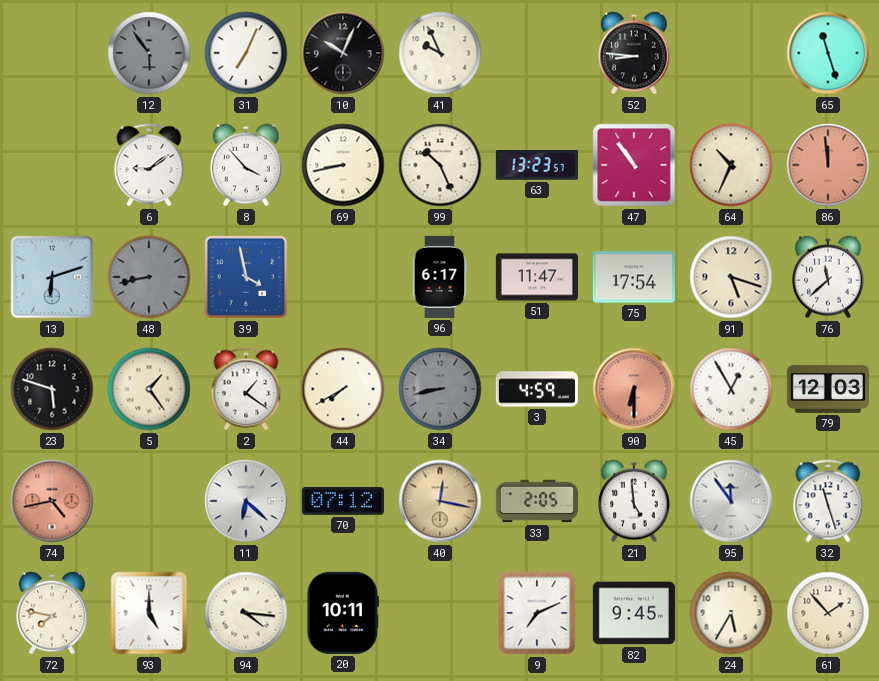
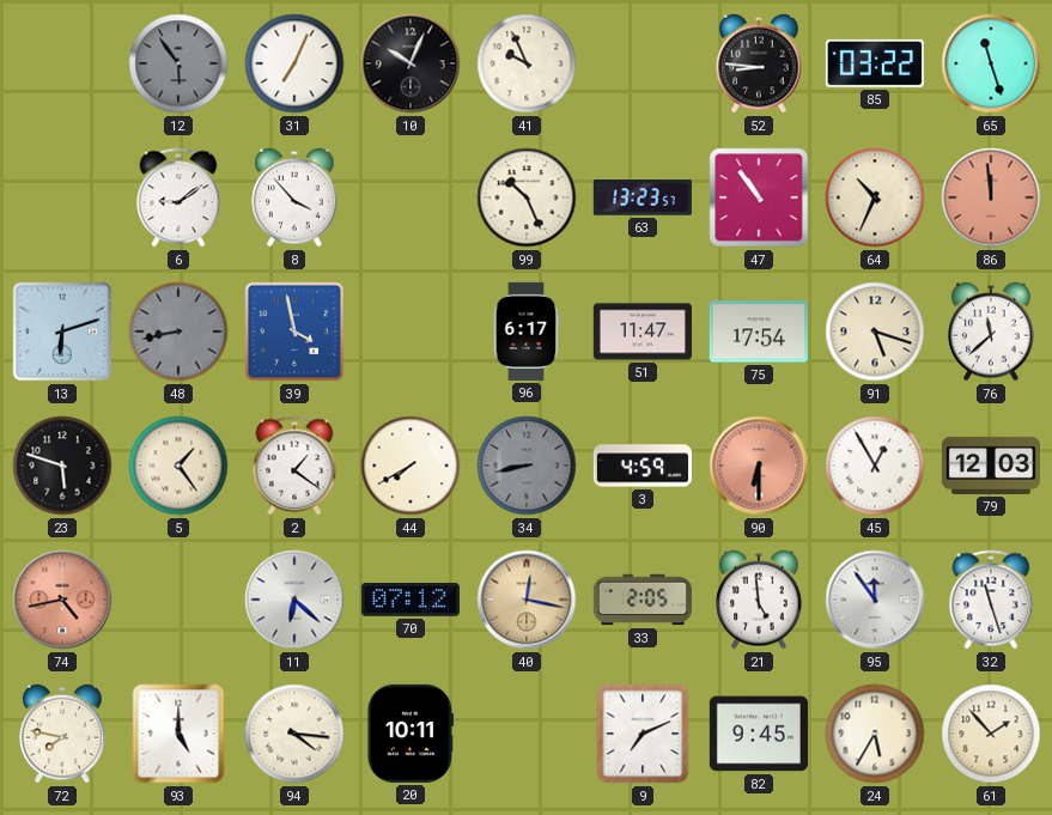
85: none -> 03:22 (875, 63)
69: 8:43 -> none (343, 165)
